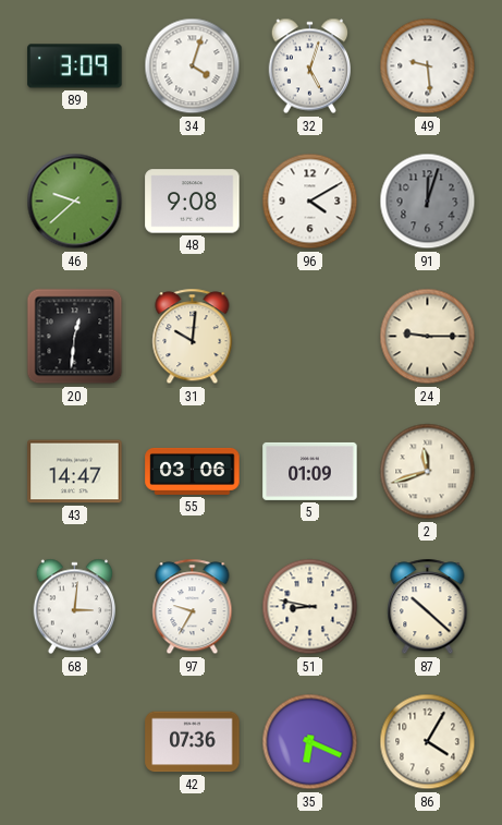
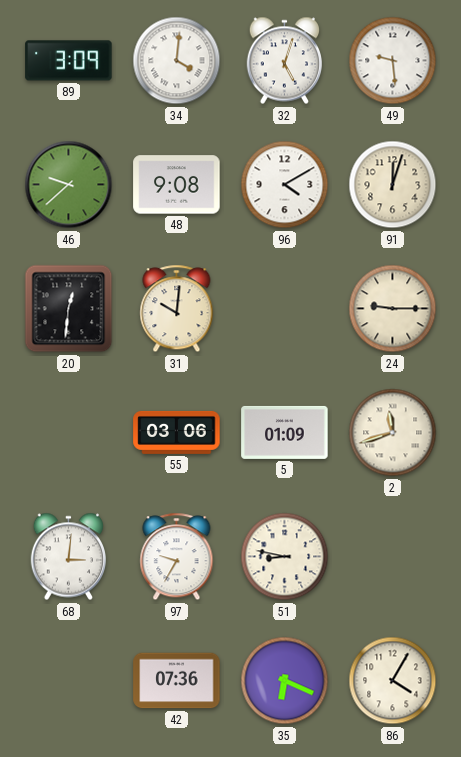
34: 4:03 -> 4:01 (177, 61)
91 dial: grey -> cream (393, 185)
43: 14:47 -> none (75, 472)
87: 10:22 -> none (428, 607)
